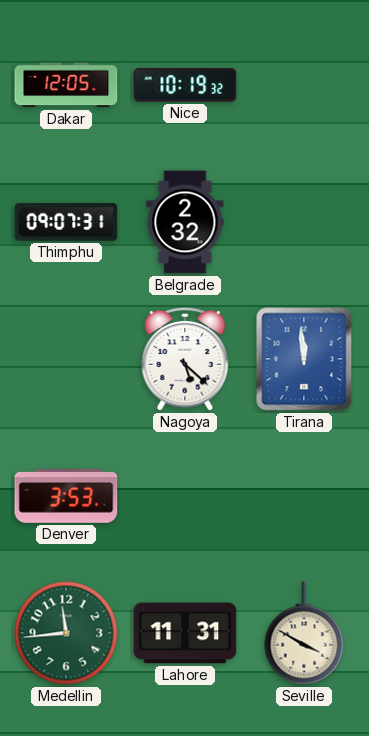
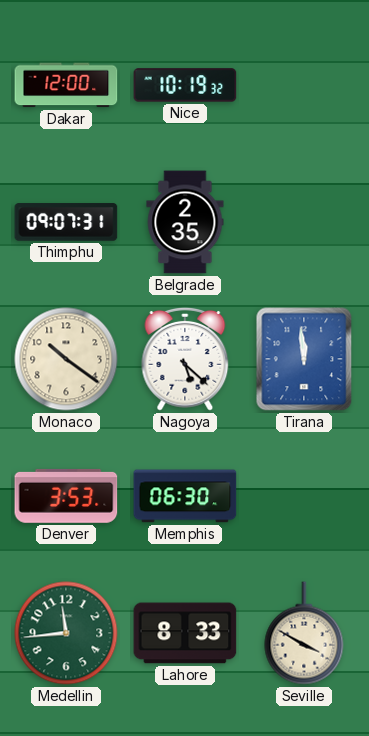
Dakar: 12:05 -> 12:00 (66, 85)
Belgrade: 2:32 -> 2:35 (185, 222)
Monaco: none -> 10:21 (66, 359)
Memphis: none -> 06:30 (185, 496)
Lahore: 11:31 -> 8:33 (185, 633)
